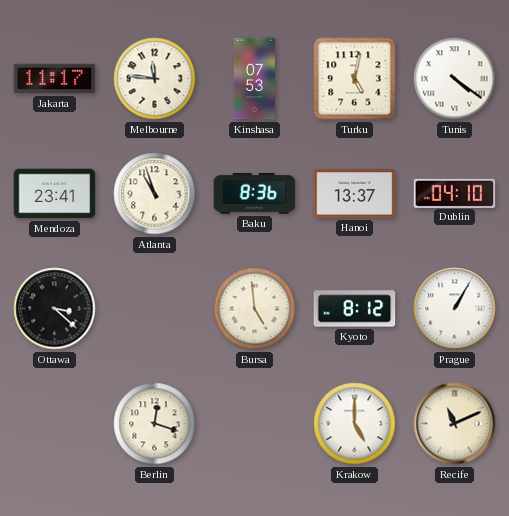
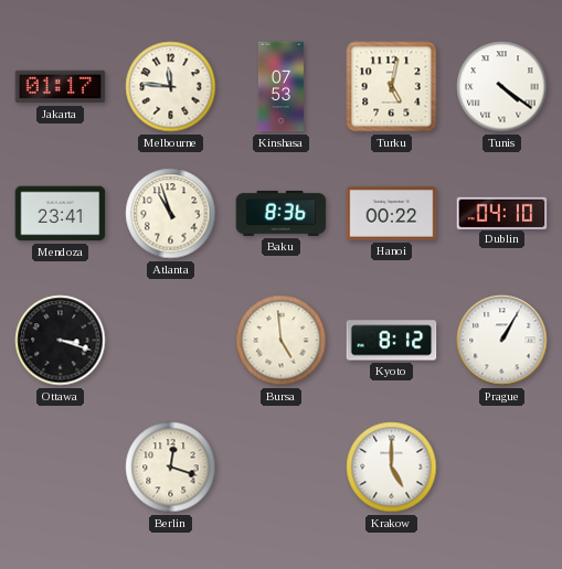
Jakarta: 11:17 -> 01:17 (61, 87)
Hanoi: 13:37 -> 00:22 (392, 214)
Ottawa: 3:22 -> 3:18 (61, 341)
Recife: 11:11 -> none (455, 424)
